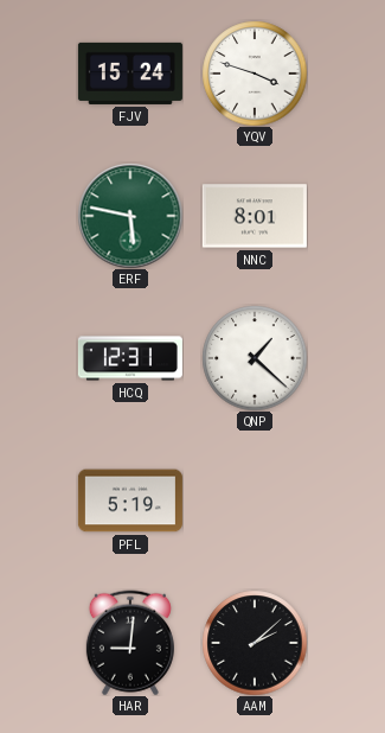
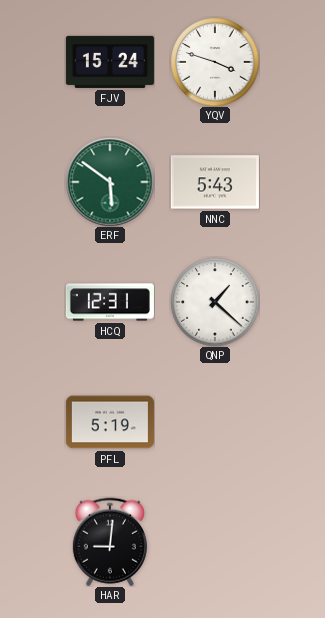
ERF: 5:47 -> 5:51 (110, 182)
NNC: 8:01 -> 5:43 (215, 182)
AAM: 2:08 -> none (255, 643)
